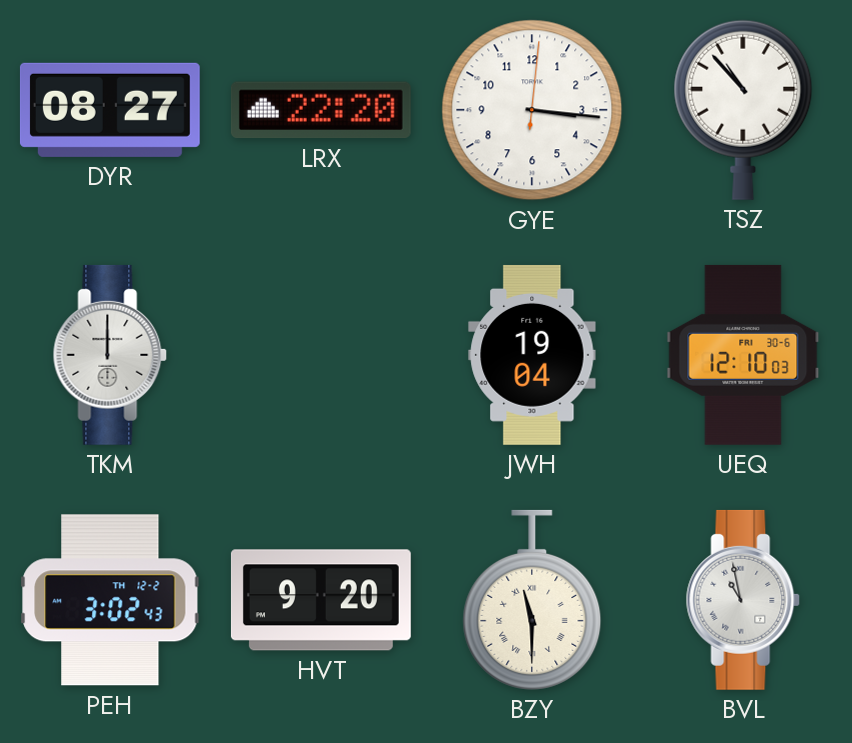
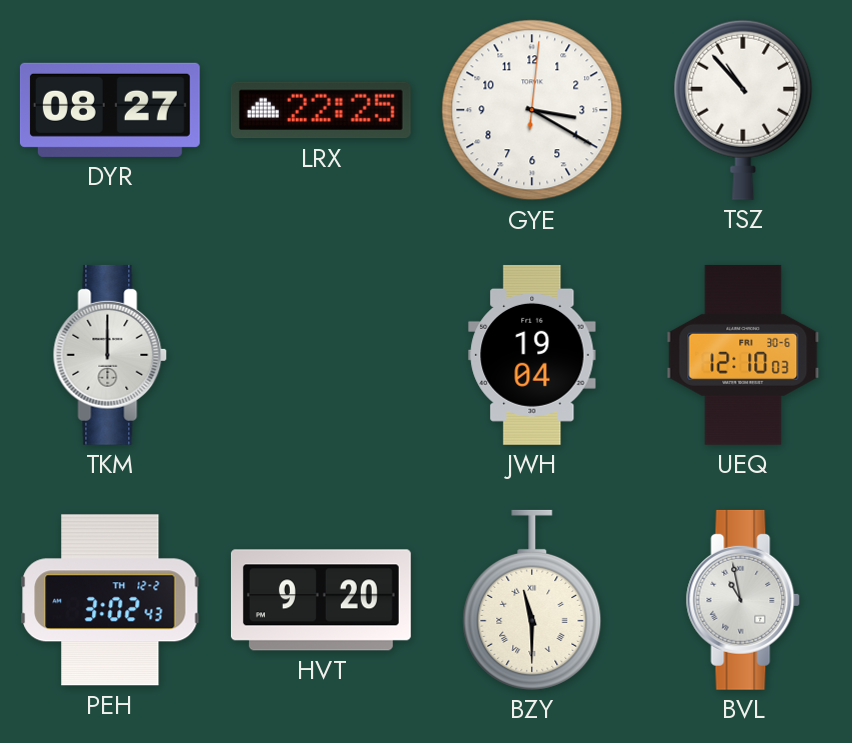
LRX: 22:20 -> 22:25 (321, 110)
GYE: 3:16 -> 3:20 (532, 110)
